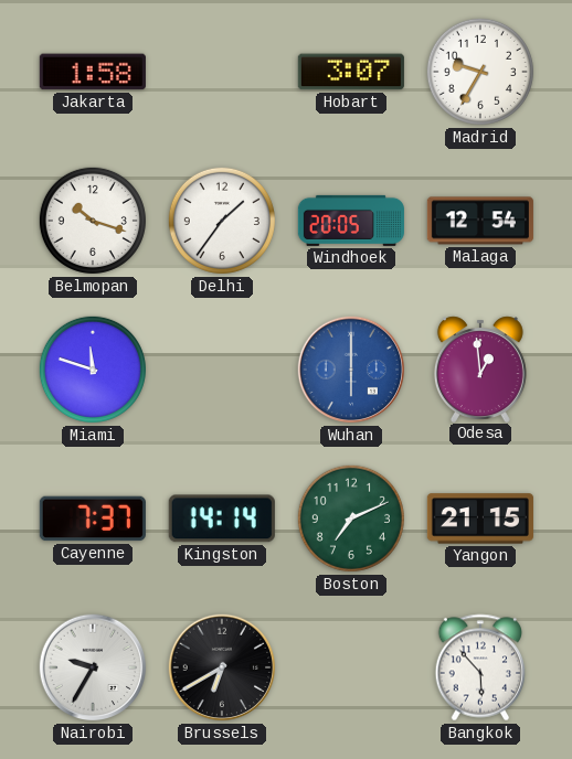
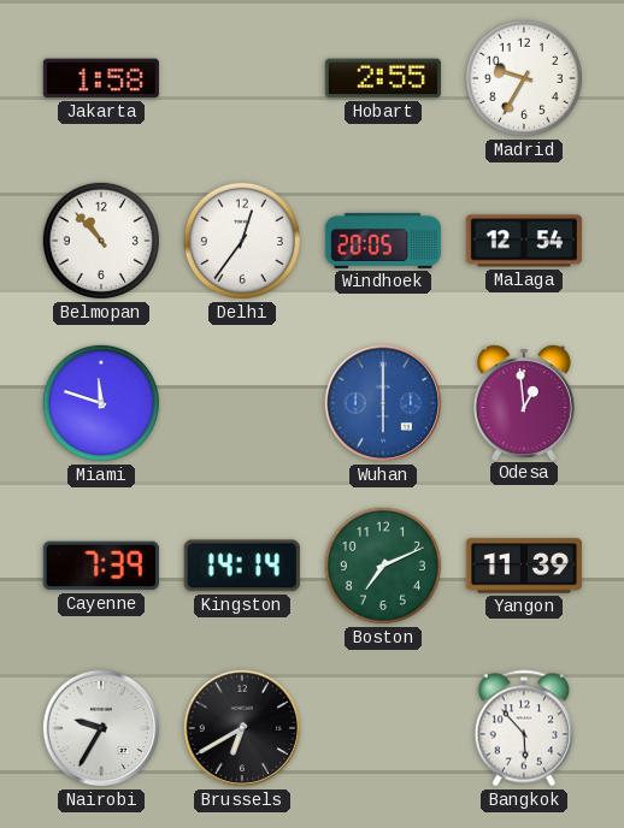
Hobart: 3:07 -> 2:55 (383, 78)
Belmopan: 10:18 -> 10:53 (101, 241)
Delhi: 1:36 -> 12:36 (242, 241)
Cayenne: 7:37 -> 7:39 (101, 566)
Yangon: 21:15 -> 11:39 (524, 566)
